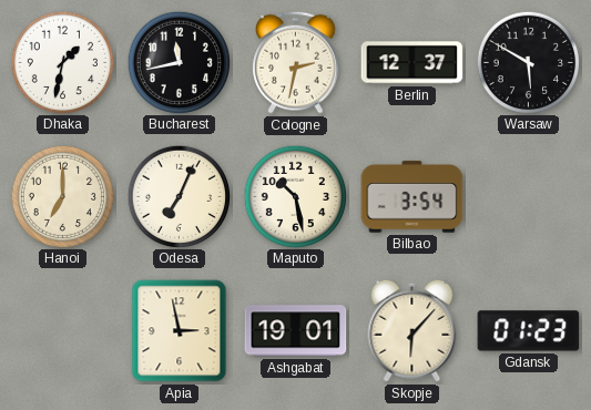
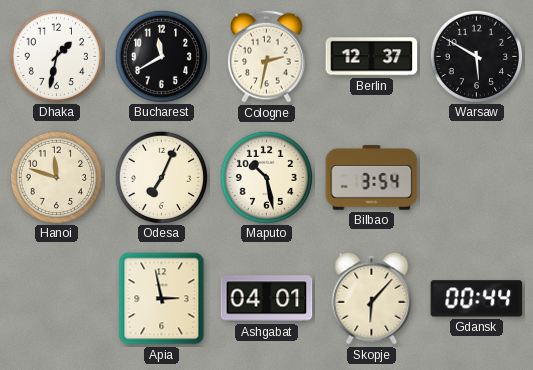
Bucharest: 11:43 -> 11:40 (161, 56)
Hanoi: 7:00 -> 11:48 (56, 177)
Ashgabat: 19:01 -> 04:01 (267, 299)
Gdansk: 01:23 -> 00:44 (477, 299)
